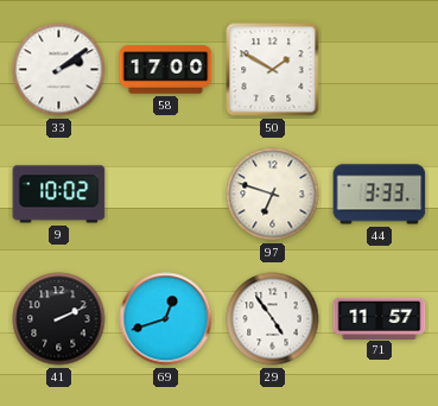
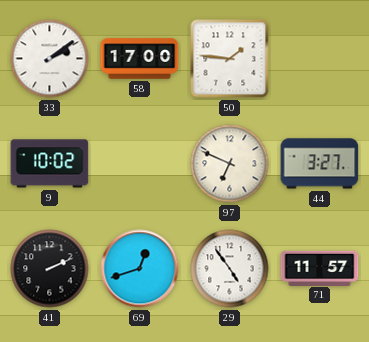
50: 1:50 -> 1:46 (230, 59)
97: 6:48 -> 6:49 (230, 164)
44: 3:33 -> 3:27 (320, 164)
